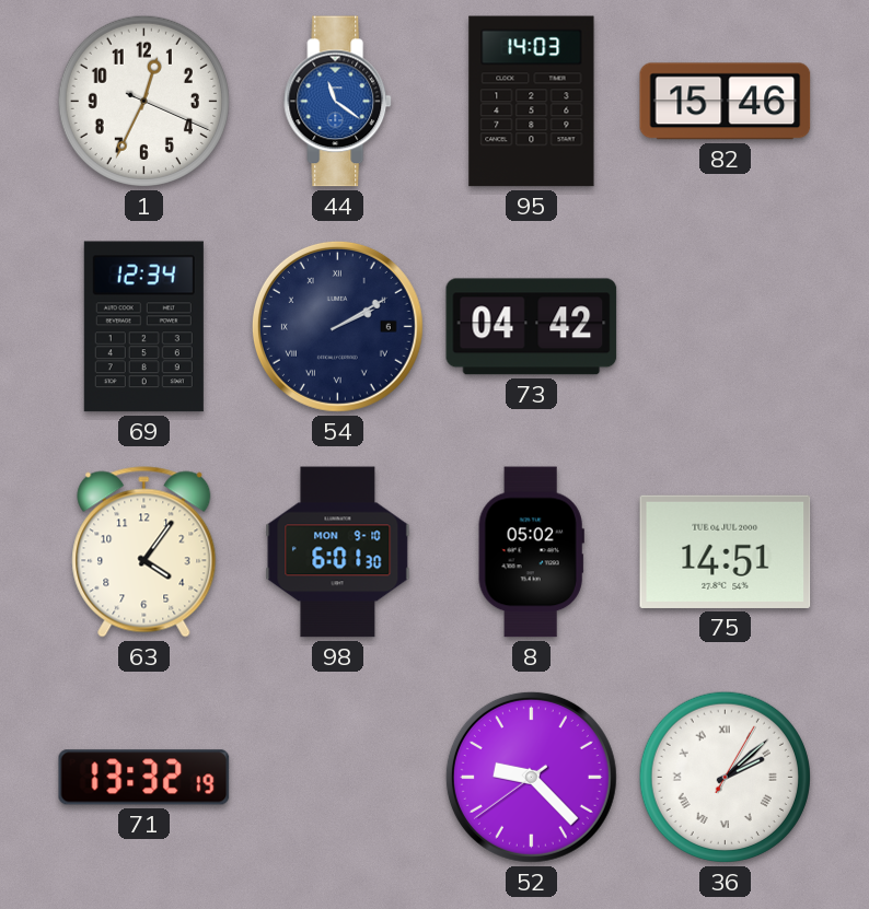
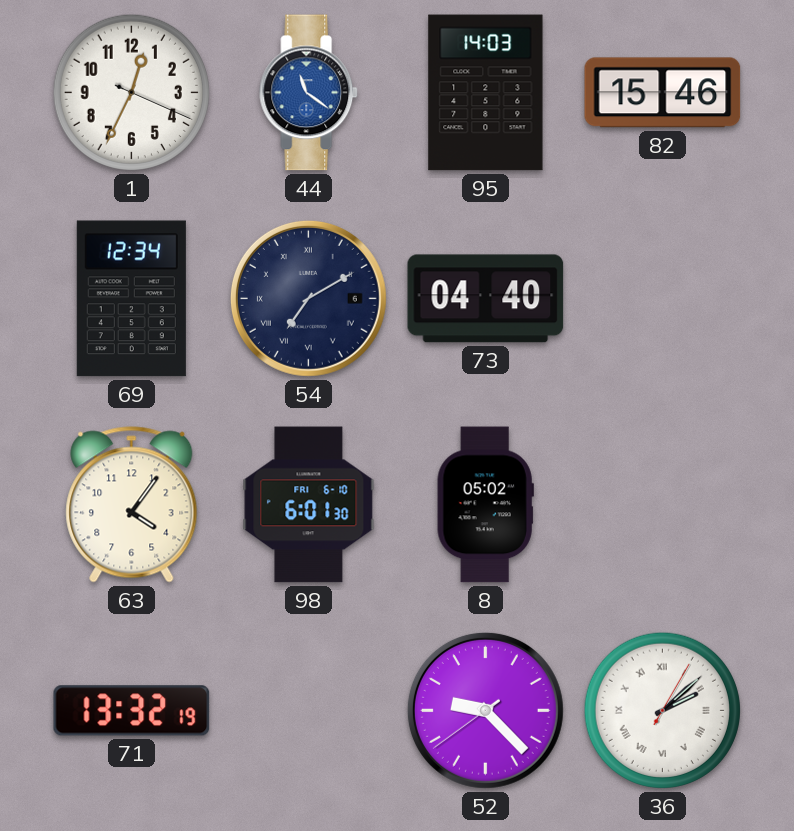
54: 2:10 -> 7:10 (308, 298)
73: 04:42 -> 04:40 (486, 299)
98 date: MON 9-10 -> FRI 6-10 (309, 505)
75: 14:51 -> none (726, 551)
